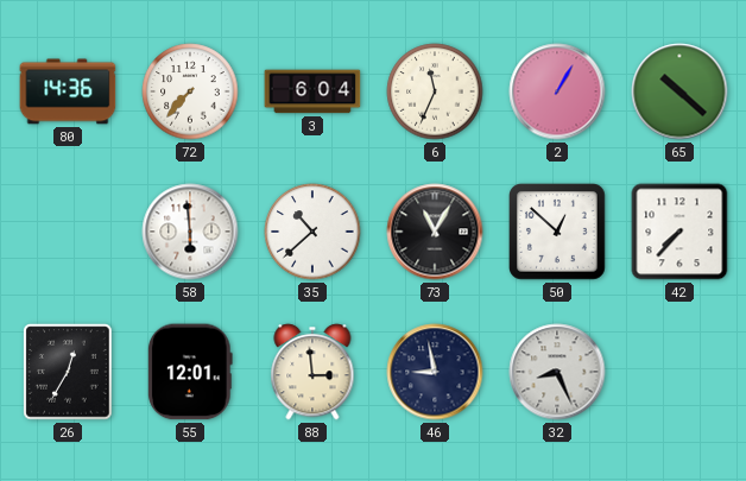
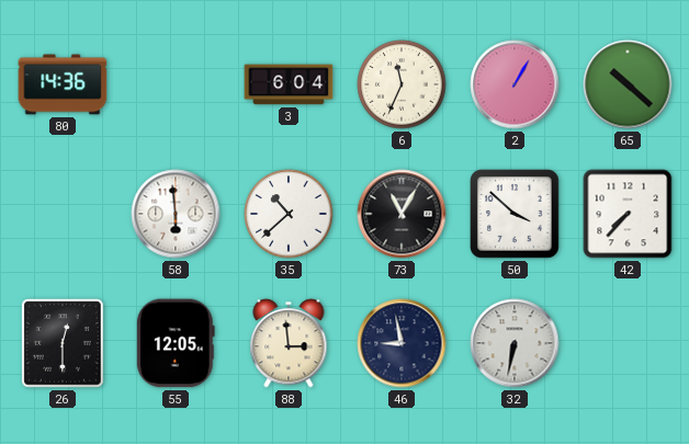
72: 7:37 -> none (190, 91)
50: 12:52 -> 3:52 (516, 215)
26: 12:35 -> 12:30 (63, 343)
55: 12:01 -> 12:05 (176, 343)
32: 8:26 -> 6:32 (515, 343)
